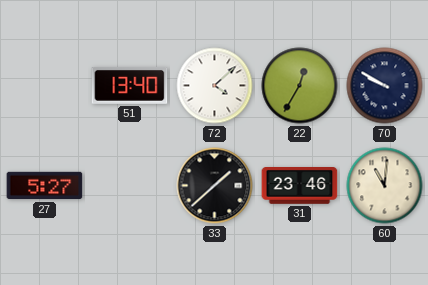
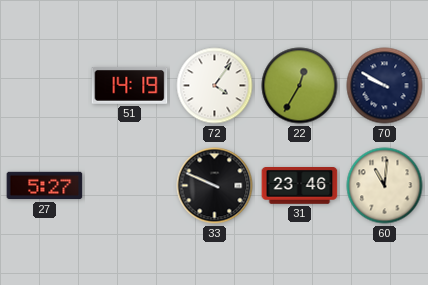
51: 13:40 -> 14:19 (130, 86)
72: 4:08 -> 4:06 (215, 86)
33: 1:38 -> 9:49 (215, 186)
